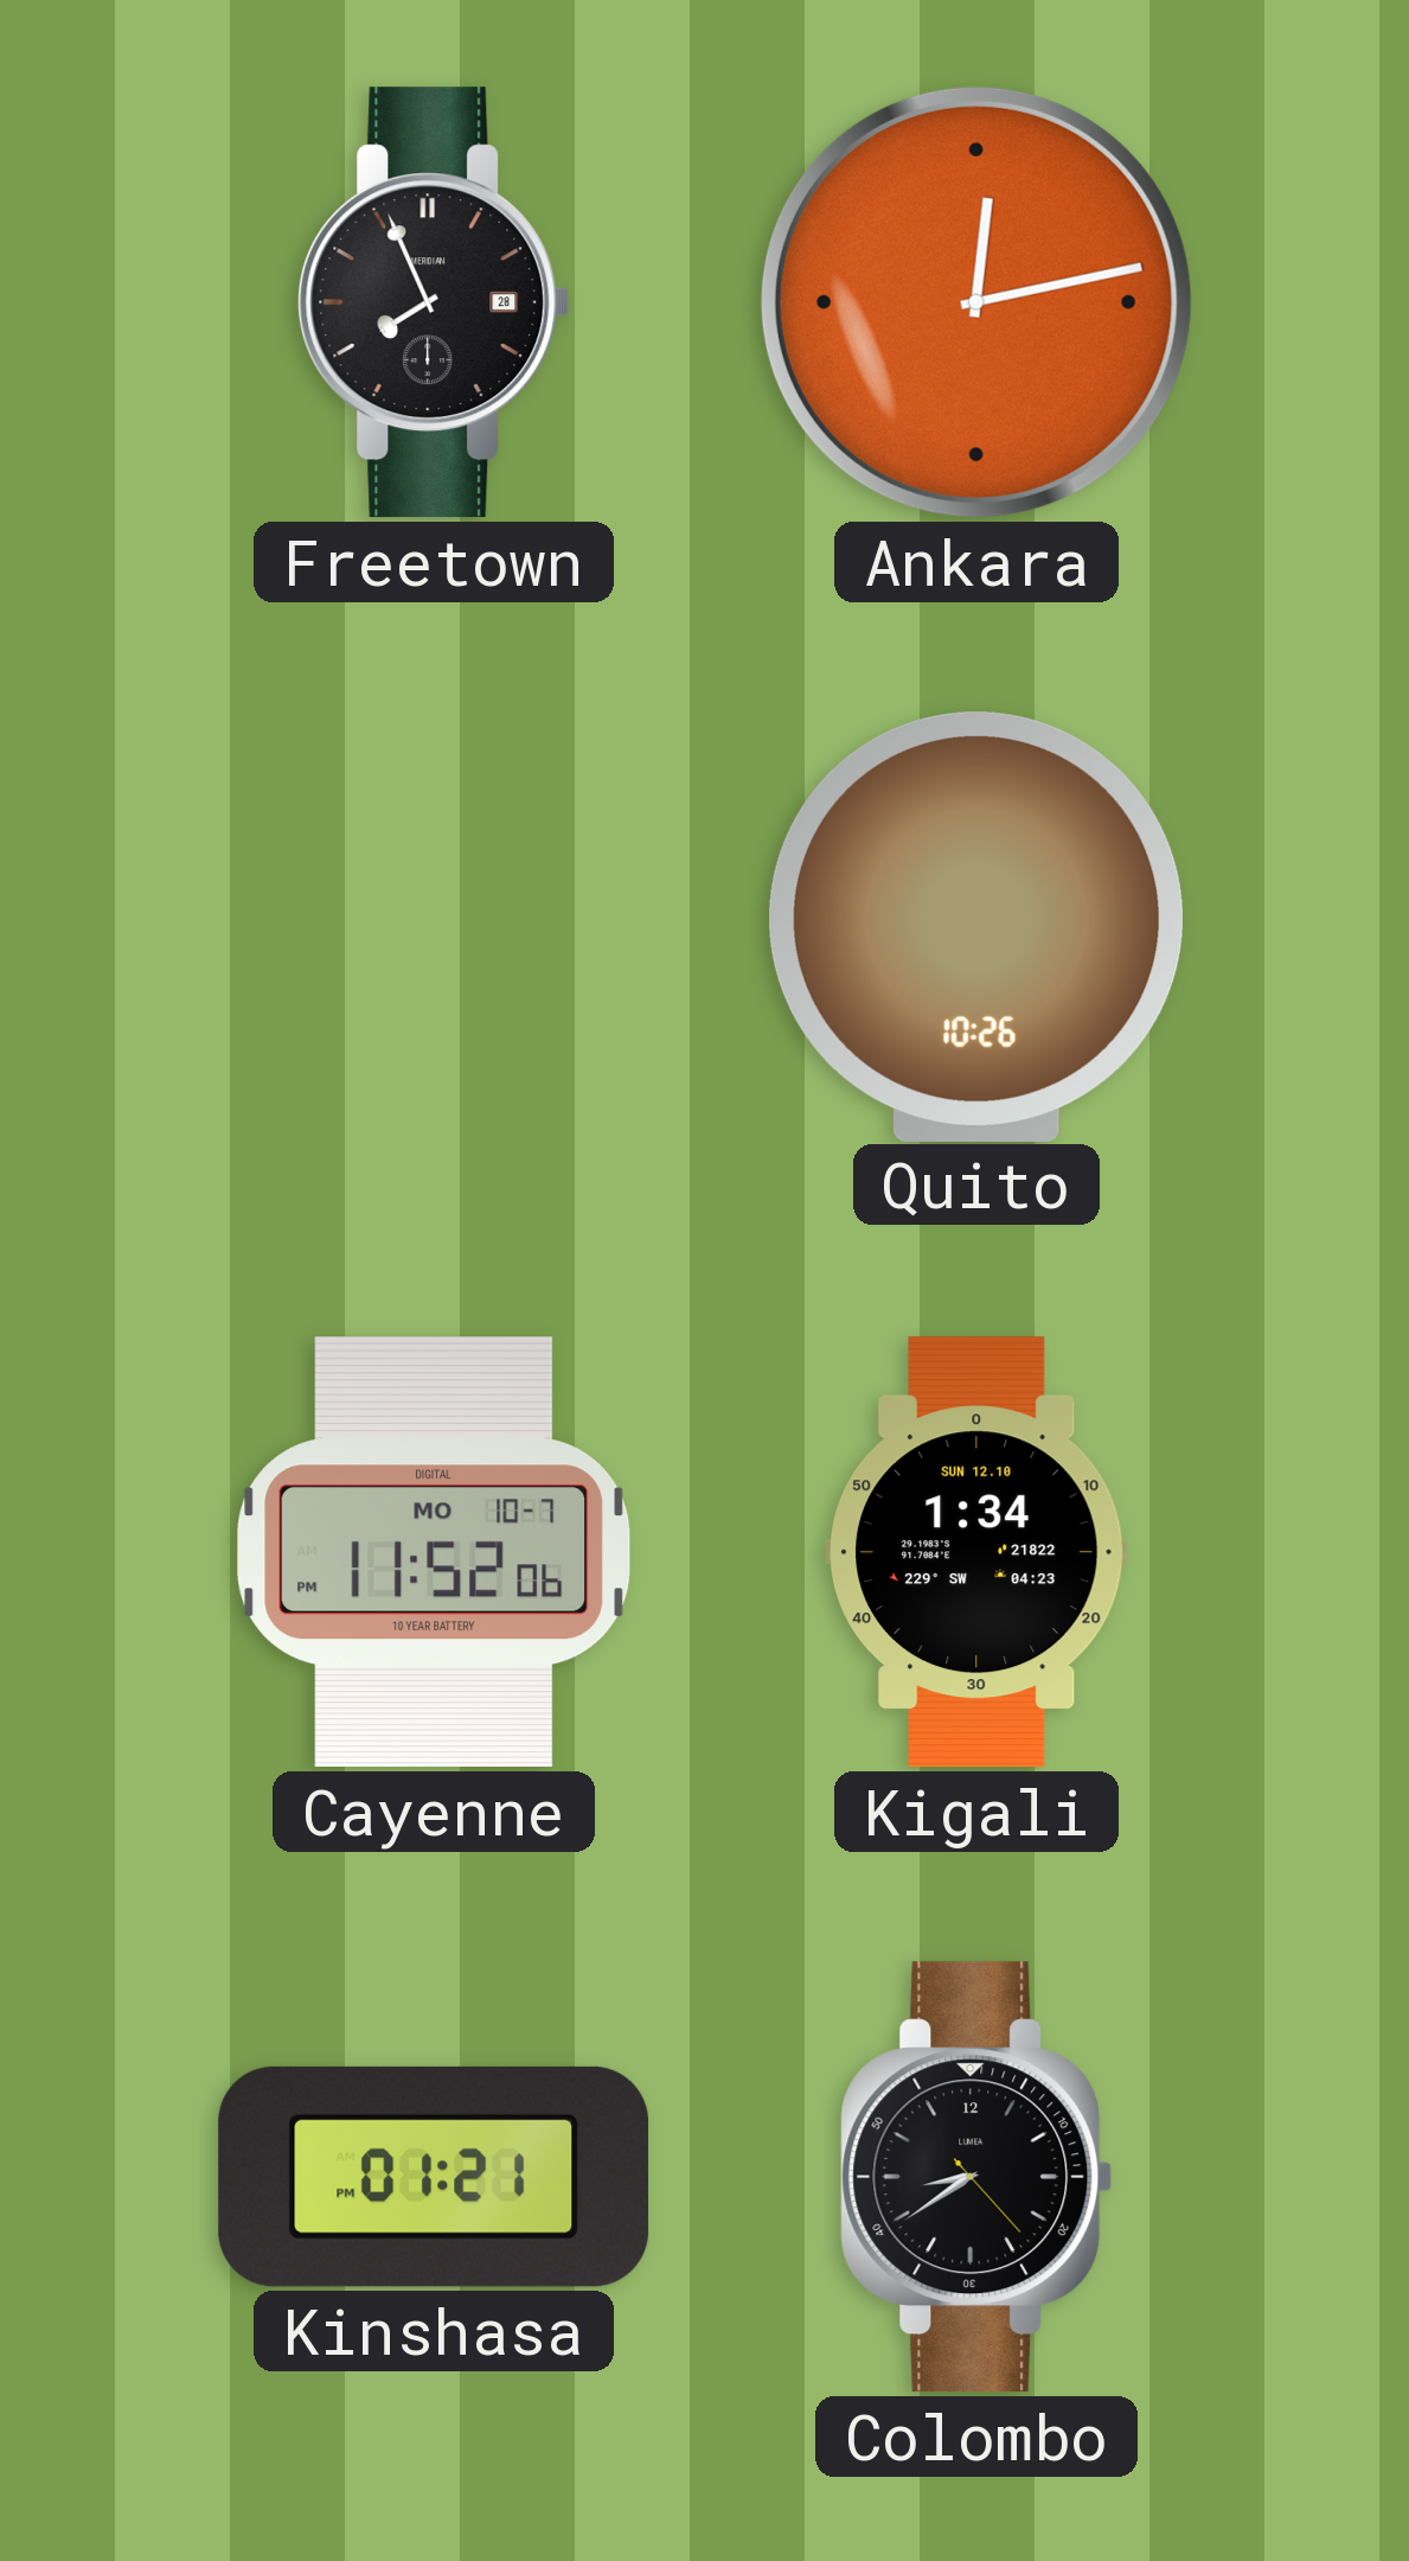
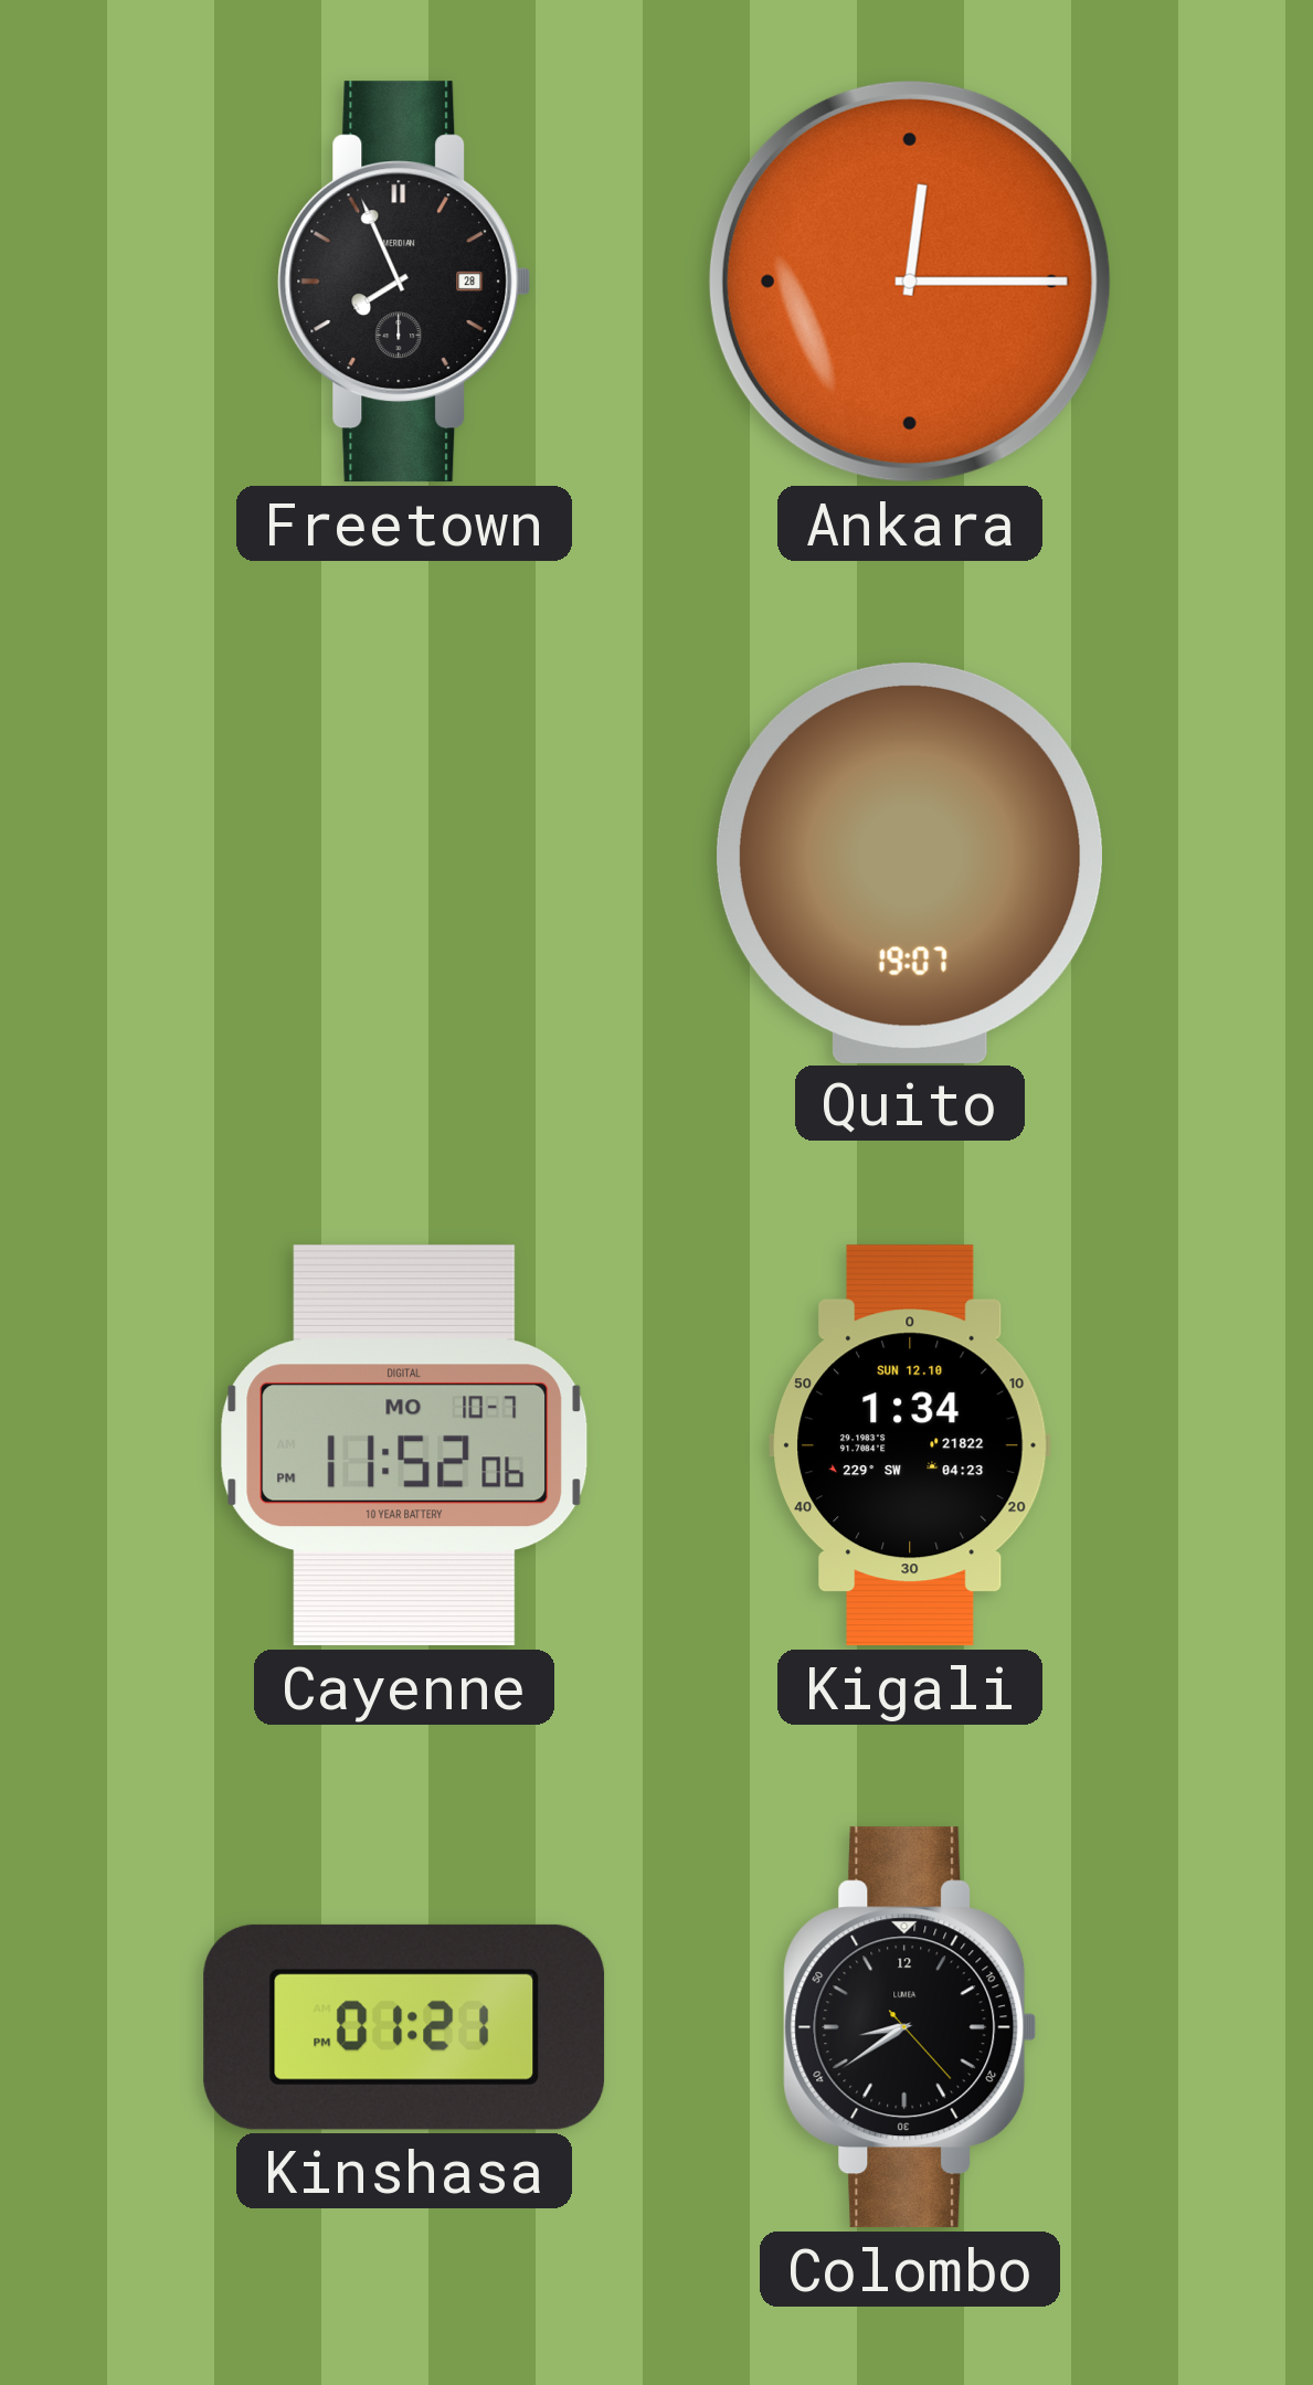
Ankara: 12:13 -> 12:15 (910, 282)
Quito: 10:26 -> 19:07 (909, 863)
